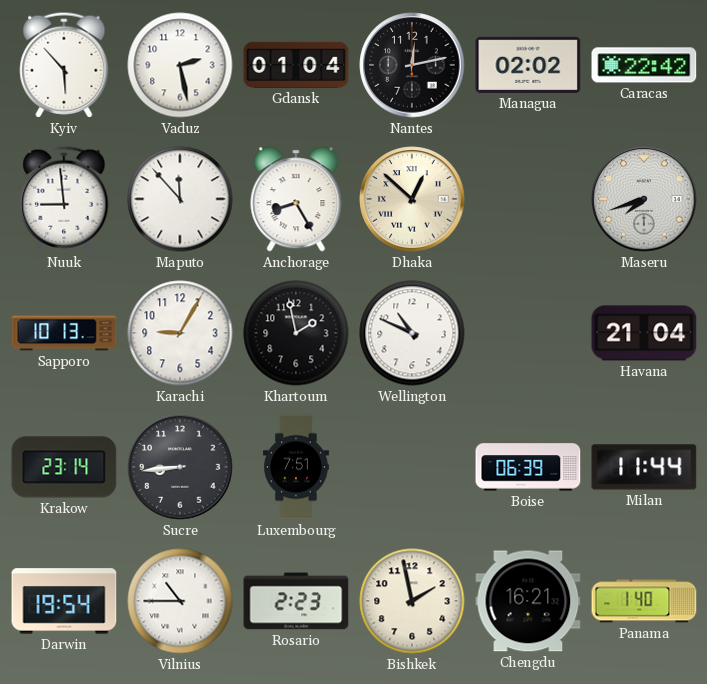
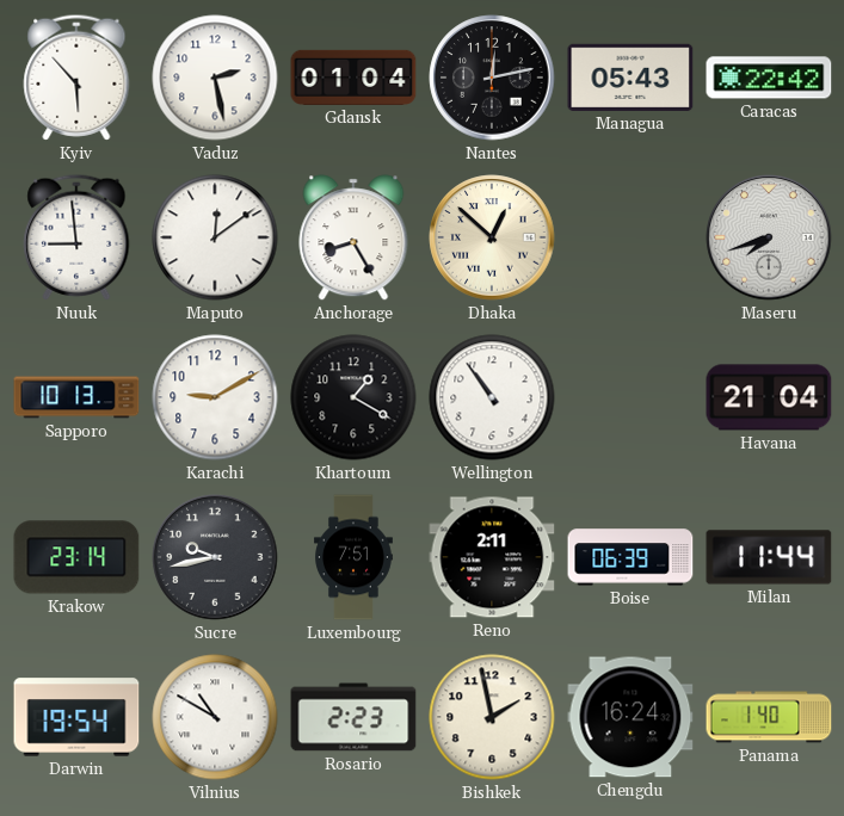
Managua: 02:02 -> 05:43 (630, 78)
Maputo: 11:53 -> 12:09 (215, 237)
Karachi: 9:05 -> 9:10 (215, 397)
Khartoum: 1:58 -> 1:20 (353, 397)
Wellington: 10:49 -> 10:54 (492, 397)
Sucre: 8:44 -> 9:43 (215, 557)
Reno: none -> 2:11 (492, 557)
Vilnius: 10:45 -> 10:50 (215, 717)
Chengdu: 16:21 -> 16:24 (630, 717)
